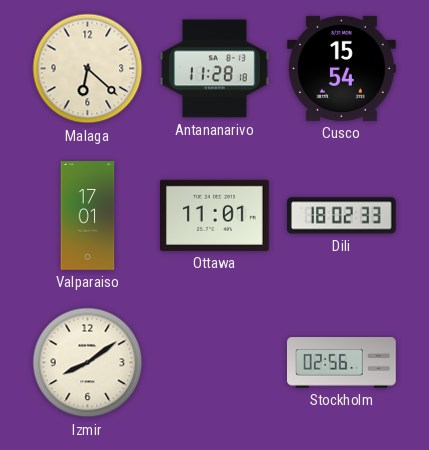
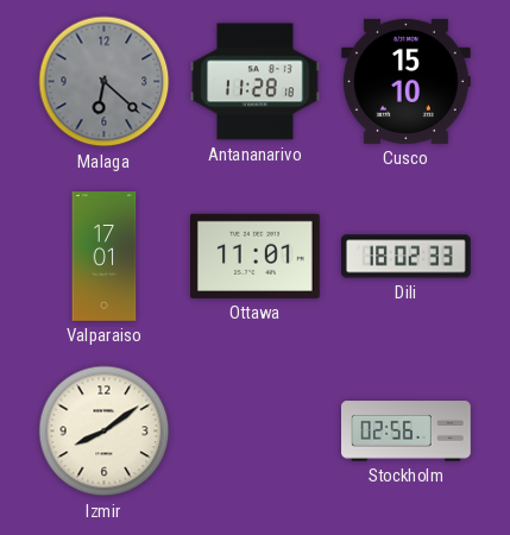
Malaga dial: cream -> grey (105, 82)
Cusco: 15:54 -> 15:10 (407, 81)
